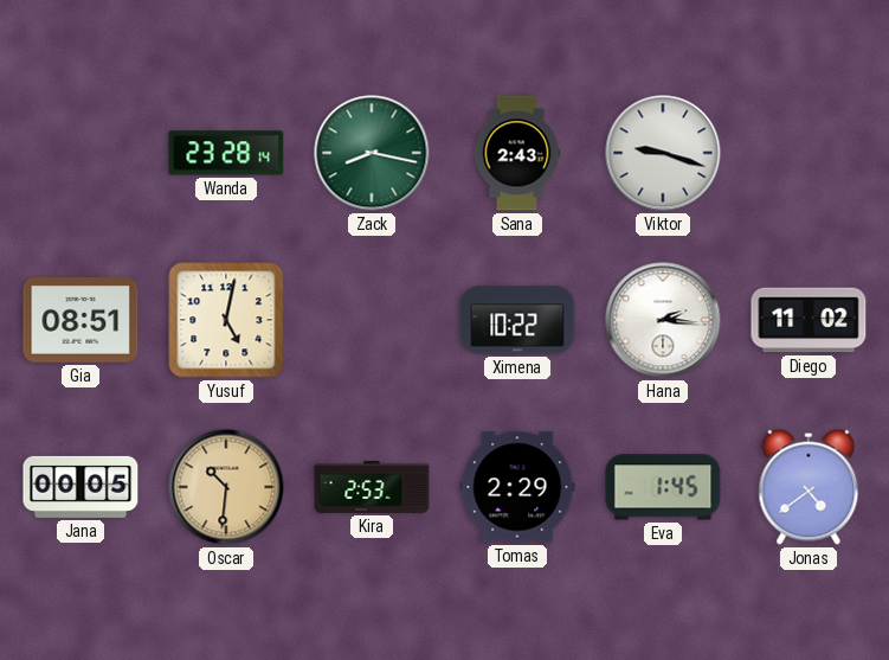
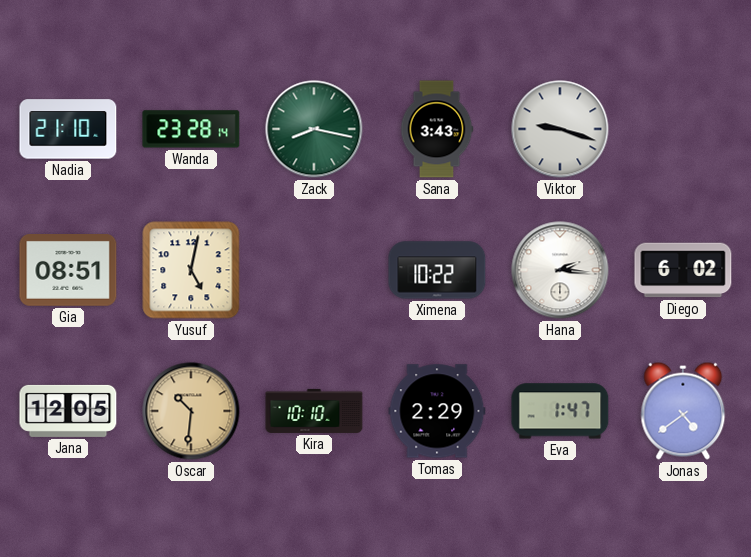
Nadia: none -> 21:10 (68, 129)
Sana: 2:43 -> 3:43 (437, 129)
Diego: 11:02 -> 6:02 (683, 270)
Jana: 00:05 -> 12:05 (68, 411)
Kira: 2:53 -> 10:10 (314, 411)
Eva: 1:45 -> 1:47 (560, 411)
